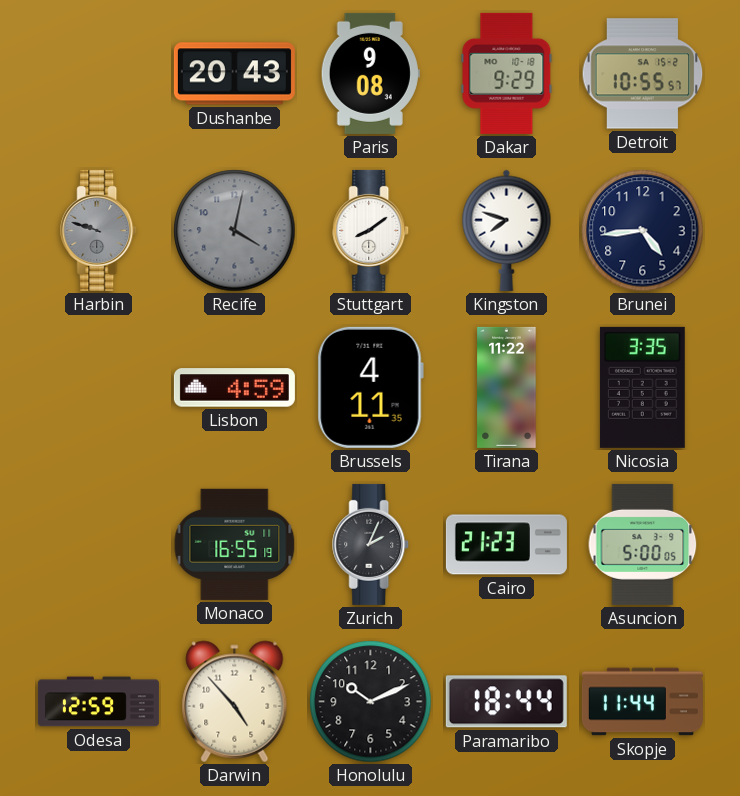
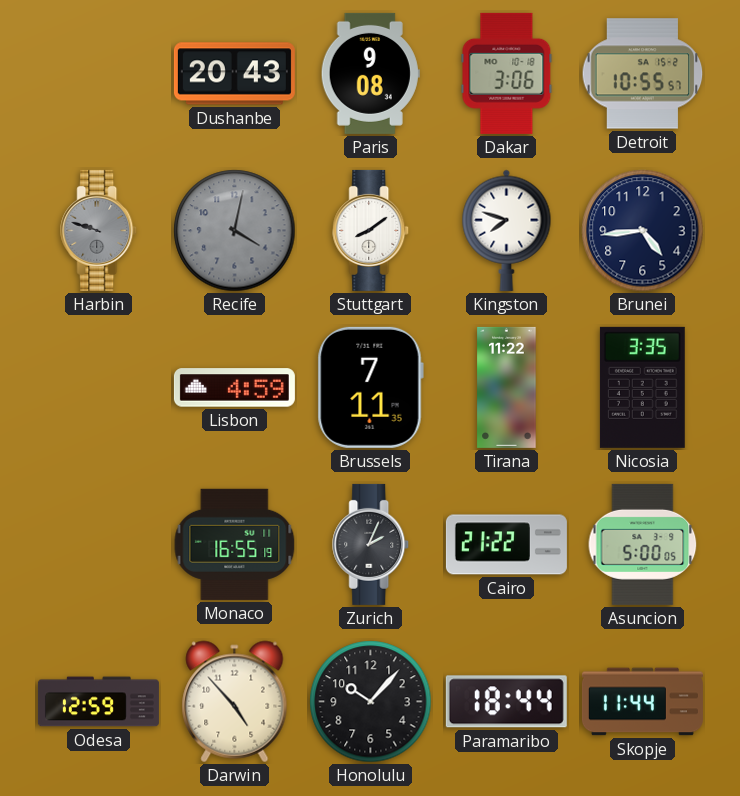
Dakar: 9:29 -> 3:06 (507, 73)
Brussels: 4:11 -> 7:11 (370, 387)
Cairo: 21:23 -> 21:22 (506, 545)
Honolulu: 10:11 -> 10:07 (371, 702)
